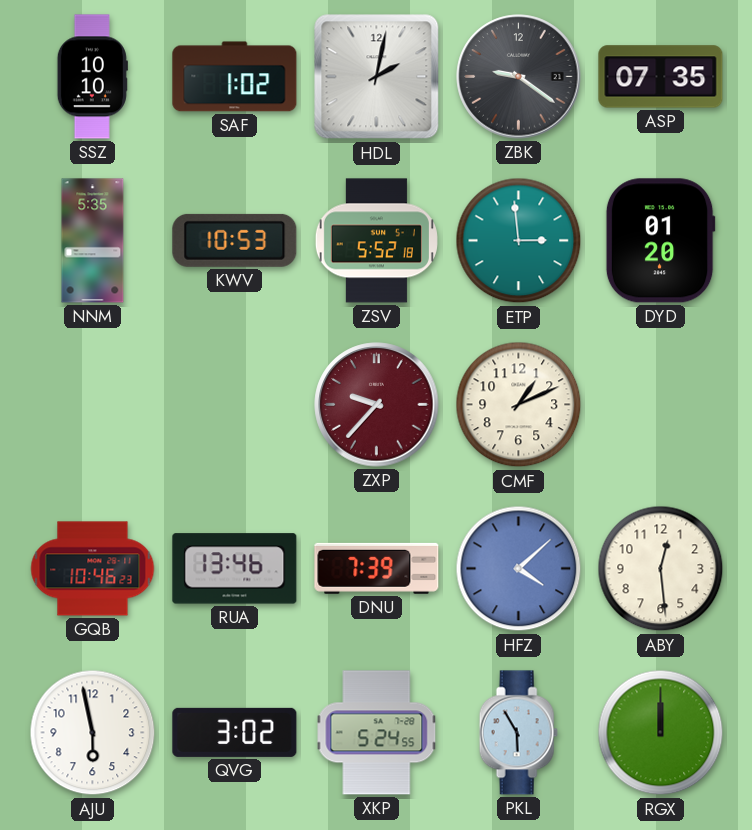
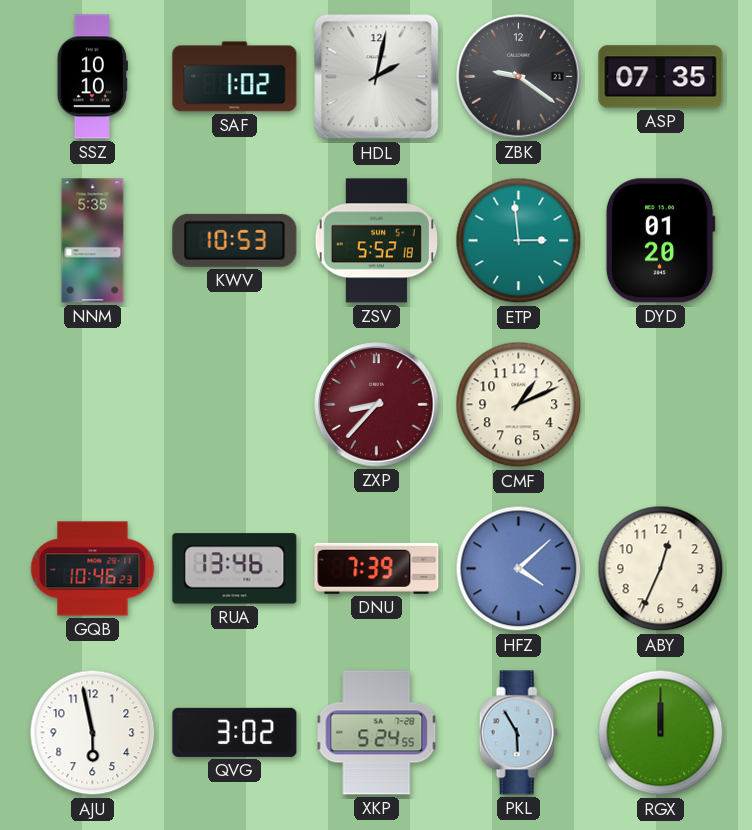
ZXP: 9:37 -> 8:37 (377, 405)
ABY: 12:29 -> 12:34 (661, 569)
